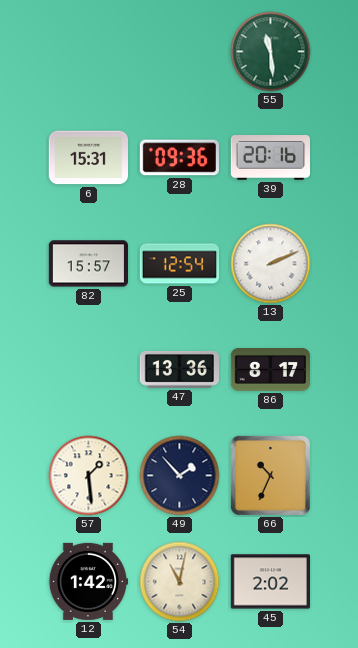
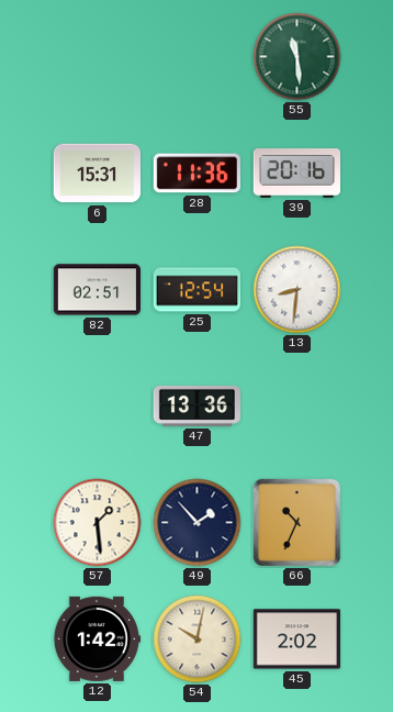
28: 09:36 -> 11:36 (196, 174)
82: 15:57 -> 02:51 (97, 290)
13: 2:11 -> 8:31 (297, 290)
86: 8:17 -> none (270, 370)
54: 11:02 -> 10:02 (198, 639)
